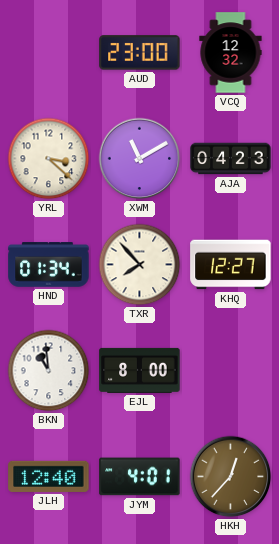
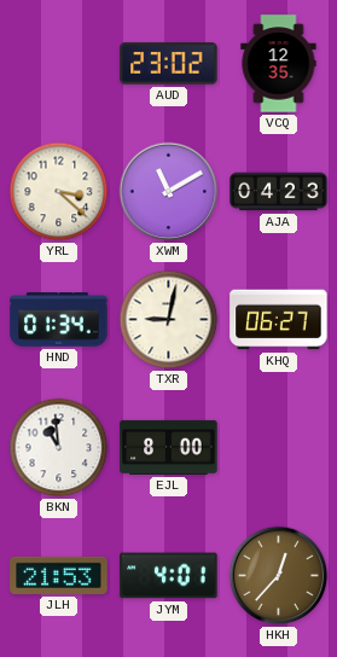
AUD: 23:00 -> 23:02 (169, 64)
VCQ: 12:32 -> 12:35 (279, 64)
TXR: 7:53 -> 9:02 (169, 320)
KHQ: 12:27 -> 06:27 (279, 320)
JLH: 12:40 -> 21:53 (59, 575)
